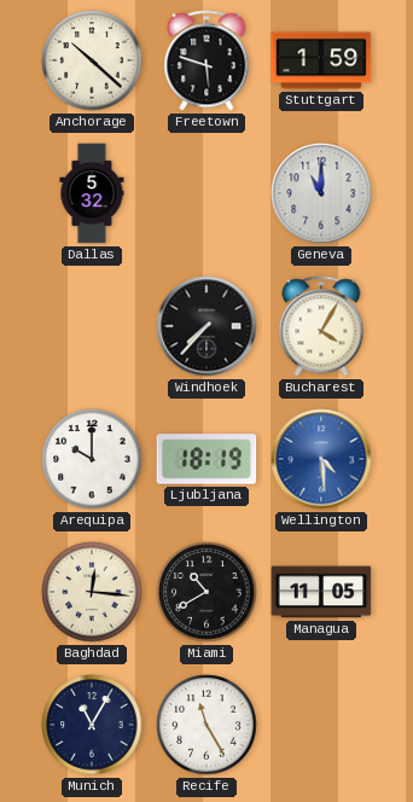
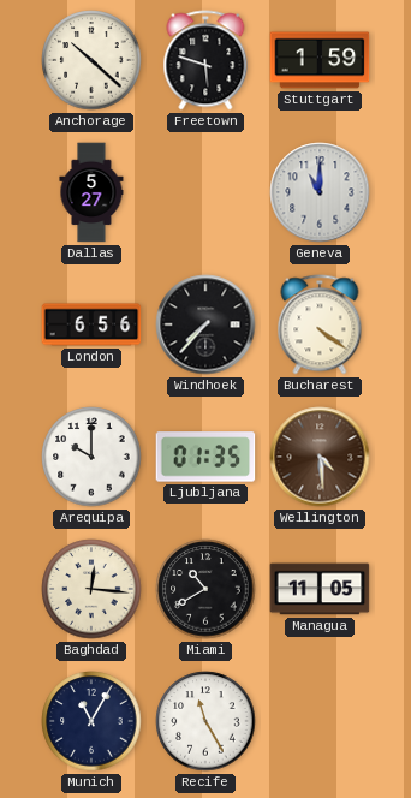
Dallas: 5:32 -> 5:27 (91, 192)
London: none -> 6:56 (91, 324)
Bucharest: 4:05 -> 4:21 (320, 324)
Ljubljana: 18:19 -> 01:35 (205, 457)
Wellington dial: blue -> brown (320, 457)
